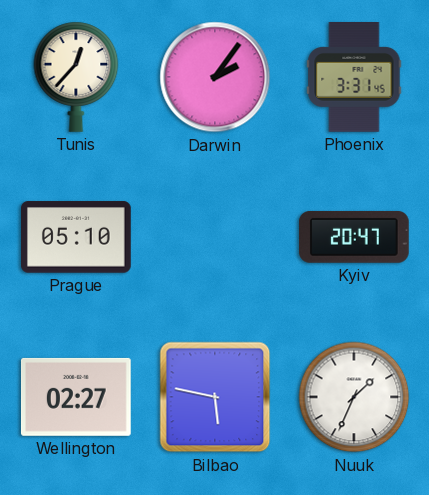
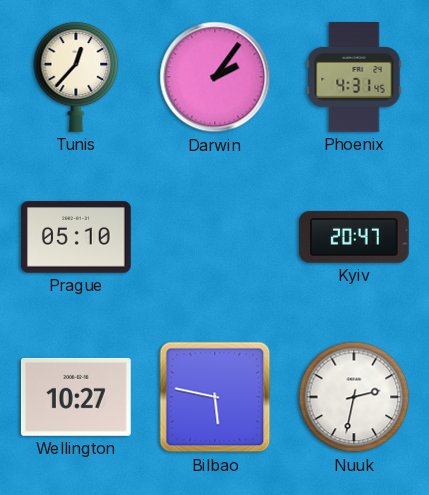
Phoenix: 3:31 -> 4:31 (354, 78)
Wellington: 02:27 -> 10:27 (76, 397)
Nuuk: 1:34 -> 2:32 (354, 397)
